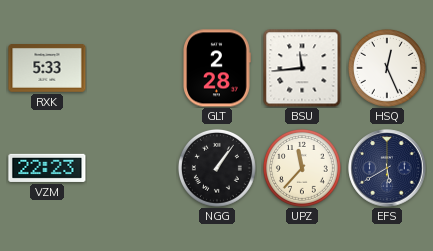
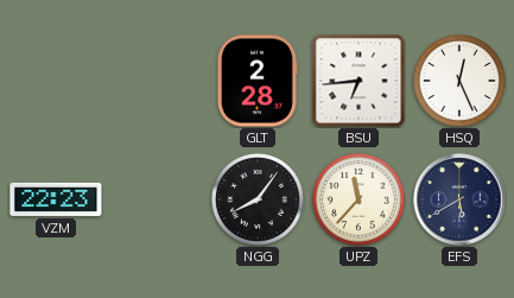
RXK: 5:33 -> none (47, 69)
BSU: 11:44 -> 6:44 (358, 81)
NGG: 1:06 -> 8:06 (258, 199)
